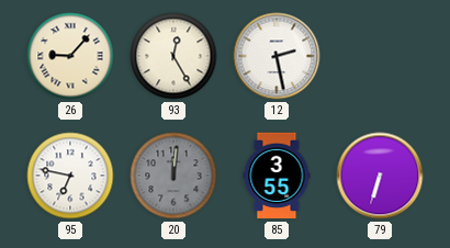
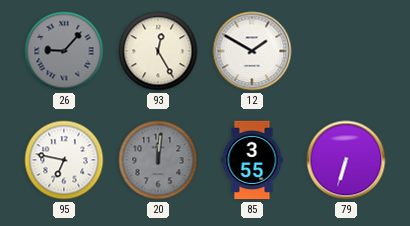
26 dial: cream -> grey (64, 51)
12: 2:28 -> 1:50 (252, 51)
